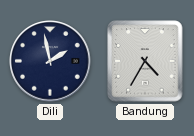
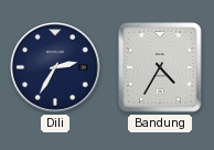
Dili: 1:58 -> 2:35 (55, 67)
